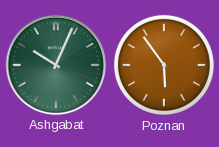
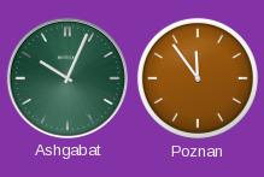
Poznan: 5:54 -> 11:54 (198, 78)
